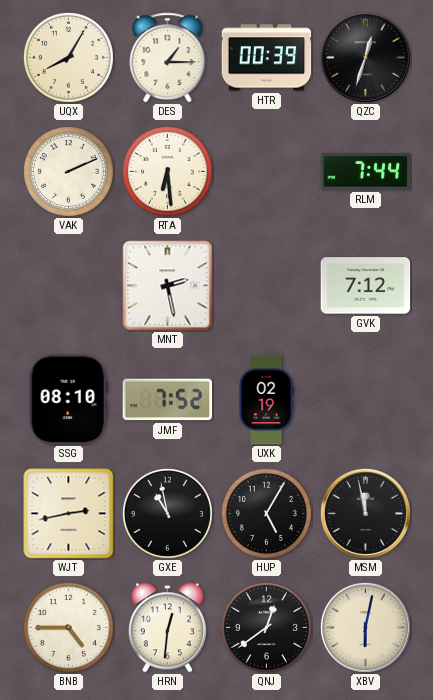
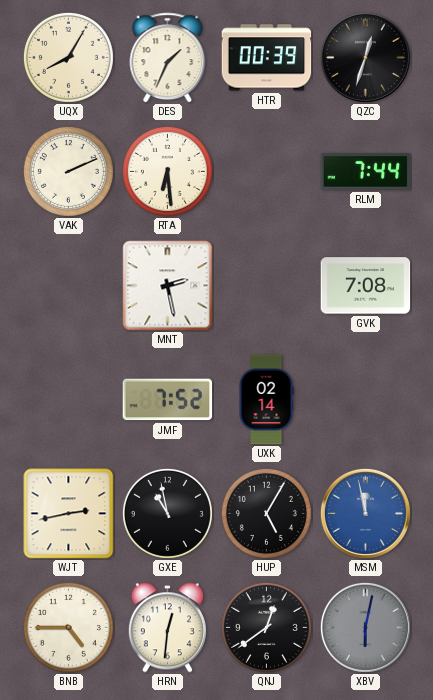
DES: 1:15 -> 1:34 (168, 58)
GVK: 7:12 -> 7:08 (366, 286)
SSG: 08:10 -> none (68, 400)
UXK: 02:19 -> 02:14 (266, 400)
MSM dial: black -> blue (365, 513)
XBV dial: cream -> grey (365, 627)
